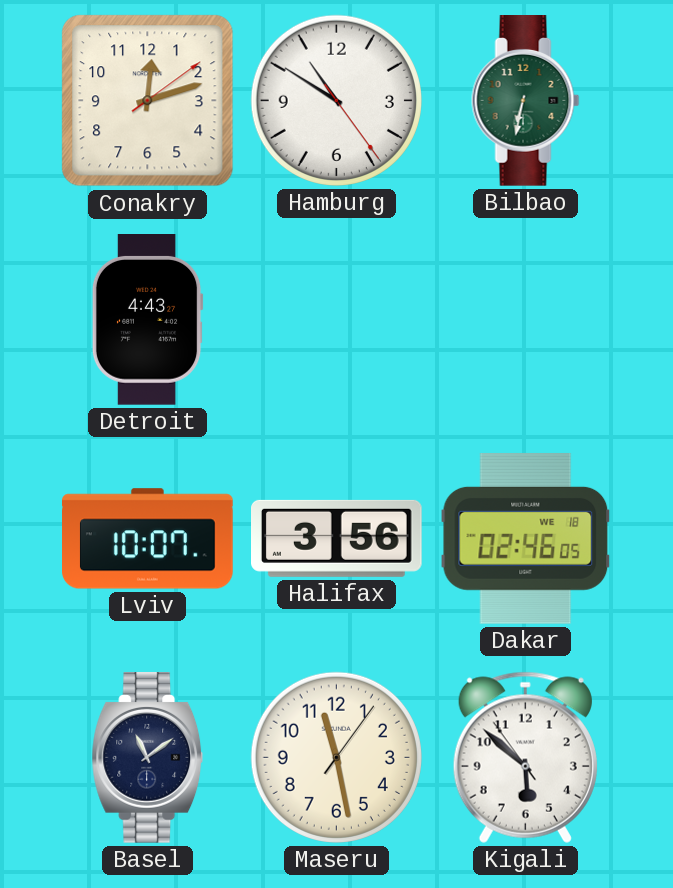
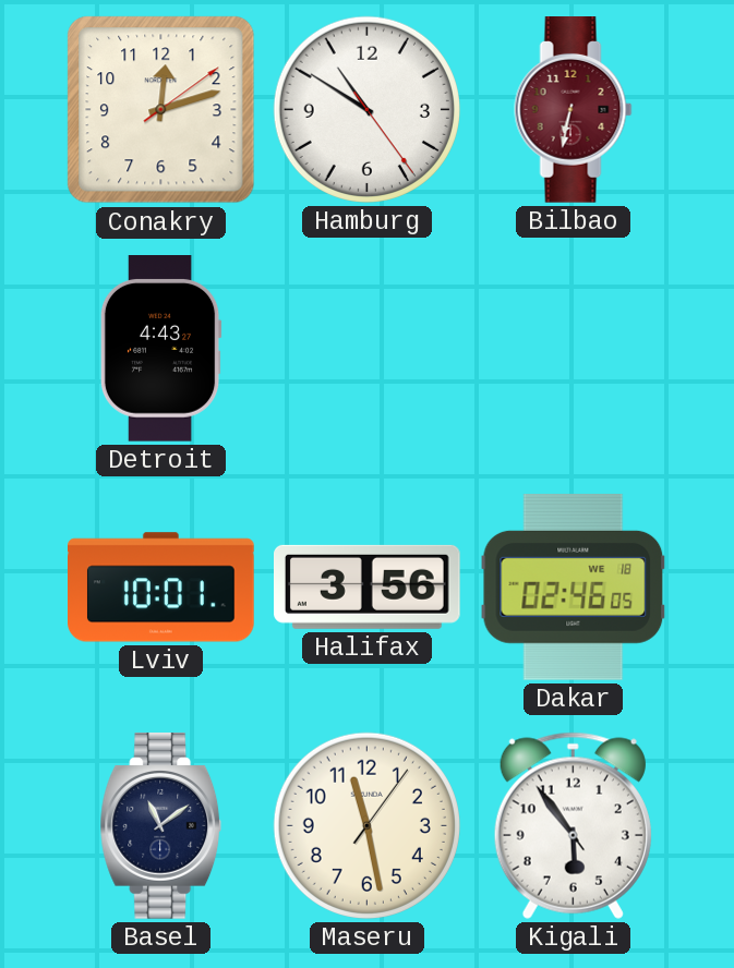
Bilbao dial: green -> burgundy (574, 110)
Lviv: 10:07 -> 10:01 (161, 588)
Kigali: 5:51 -> 5:53 (573, 825)
